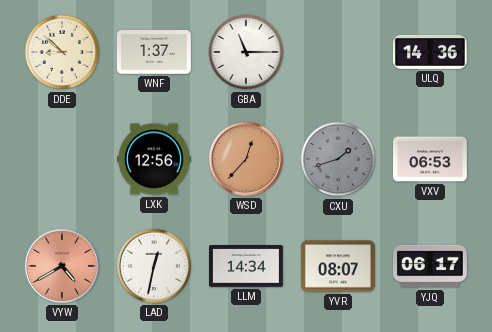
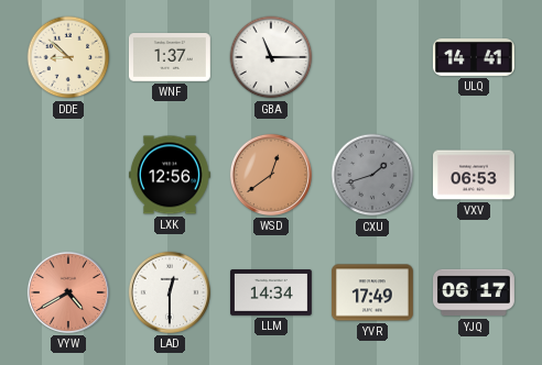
ULQ: 14:36 -> 14:41 (475, 57)
WSD: 12:37 -> 12:39 (271, 175)
LAD: 12:32 -> 12:30 (170, 292)
YVR: 08:07 -> 17:49 (372, 292)
